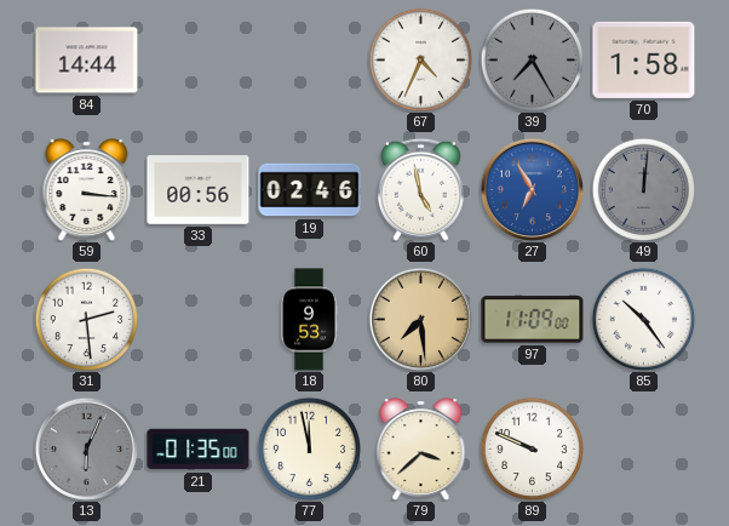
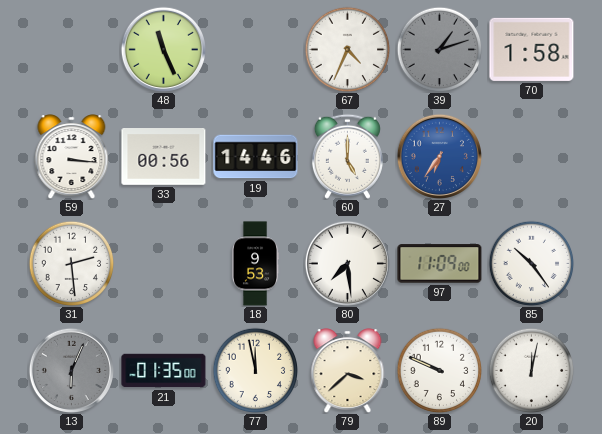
84: 14:44 -> none (87, 61)
48: none -> 11:26 (163, 49)
39: 7:25 -> 1:12 (439, 49)
19: 02:46 -> 14:46 (256, 157)
60: 4:58 -> 5:00 (347, 156)
27: 6:55 -> 6:36 (439, 156)
49: 12:01 -> none (643, 189)
80 dial: champagne -> white (347, 263)
20: none -> 12:02 (531, 370)
